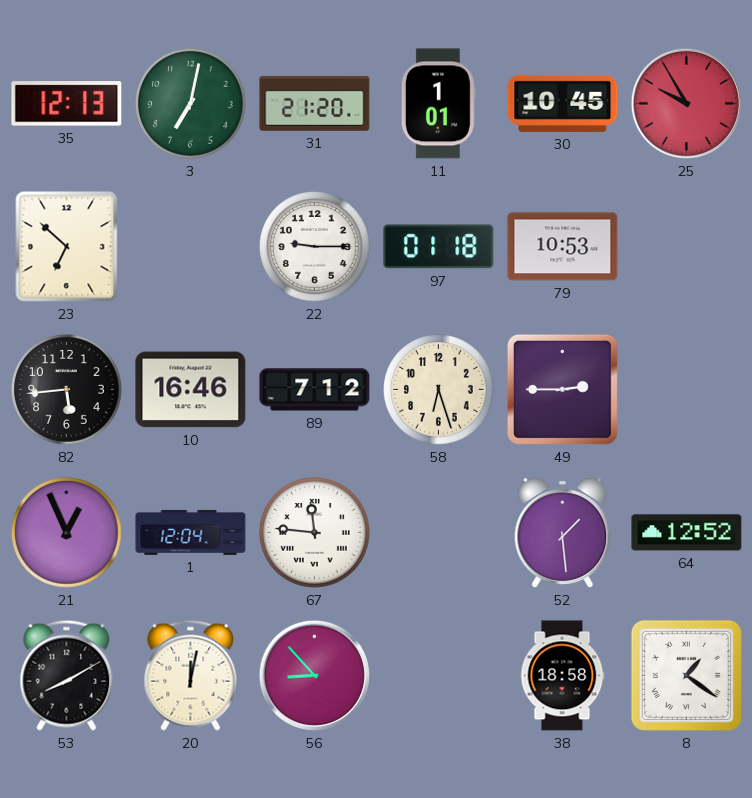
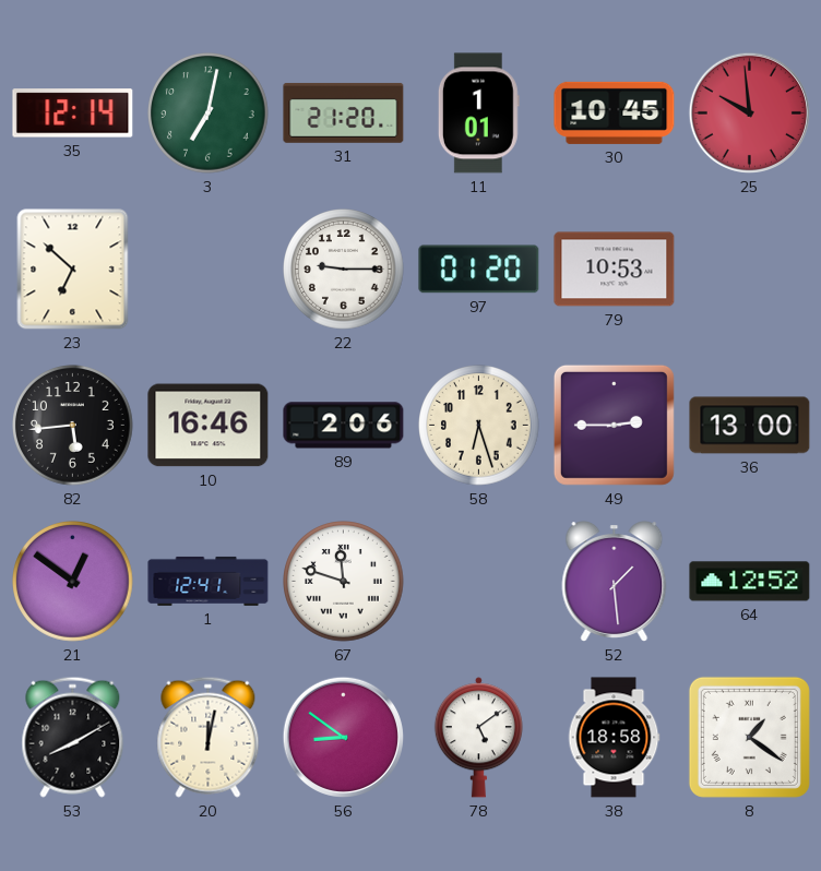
35: 12:13 -> 12:14 (73, 114)
25: 9:55 -> 9:59 (749, 112)
97: 01:18 -> 01:20 (479, 270)
89: 7:12 -> 2:06 (344, 426)
36: none -> 13:00 (750, 426)
21: 12:56 -> 12:51 (73, 582)
1: 12:04 -> 12:41 (209, 581)
67: 11:46 -> 11:48 (344, 582)
56: 8:53 -> 8:51 (343, 737)
78: none -> 5:09 (478, 738)
